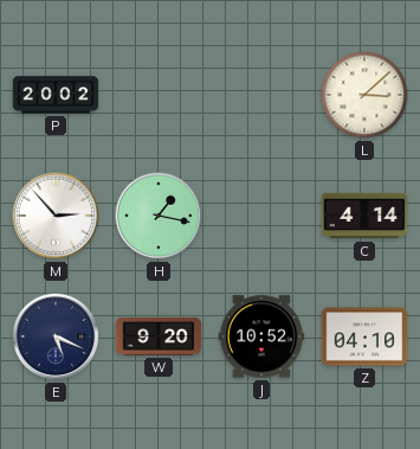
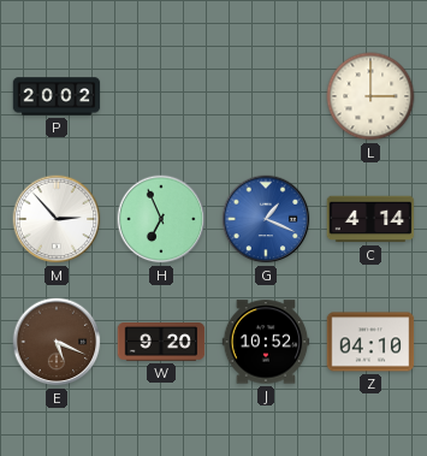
L: 3:08 -> 3:00 (370, 96)
H: 1:17 -> 6:56 (161, 219)
G: none -> 1:19 (266, 219)
E dial: navy -> brown (57, 342)
